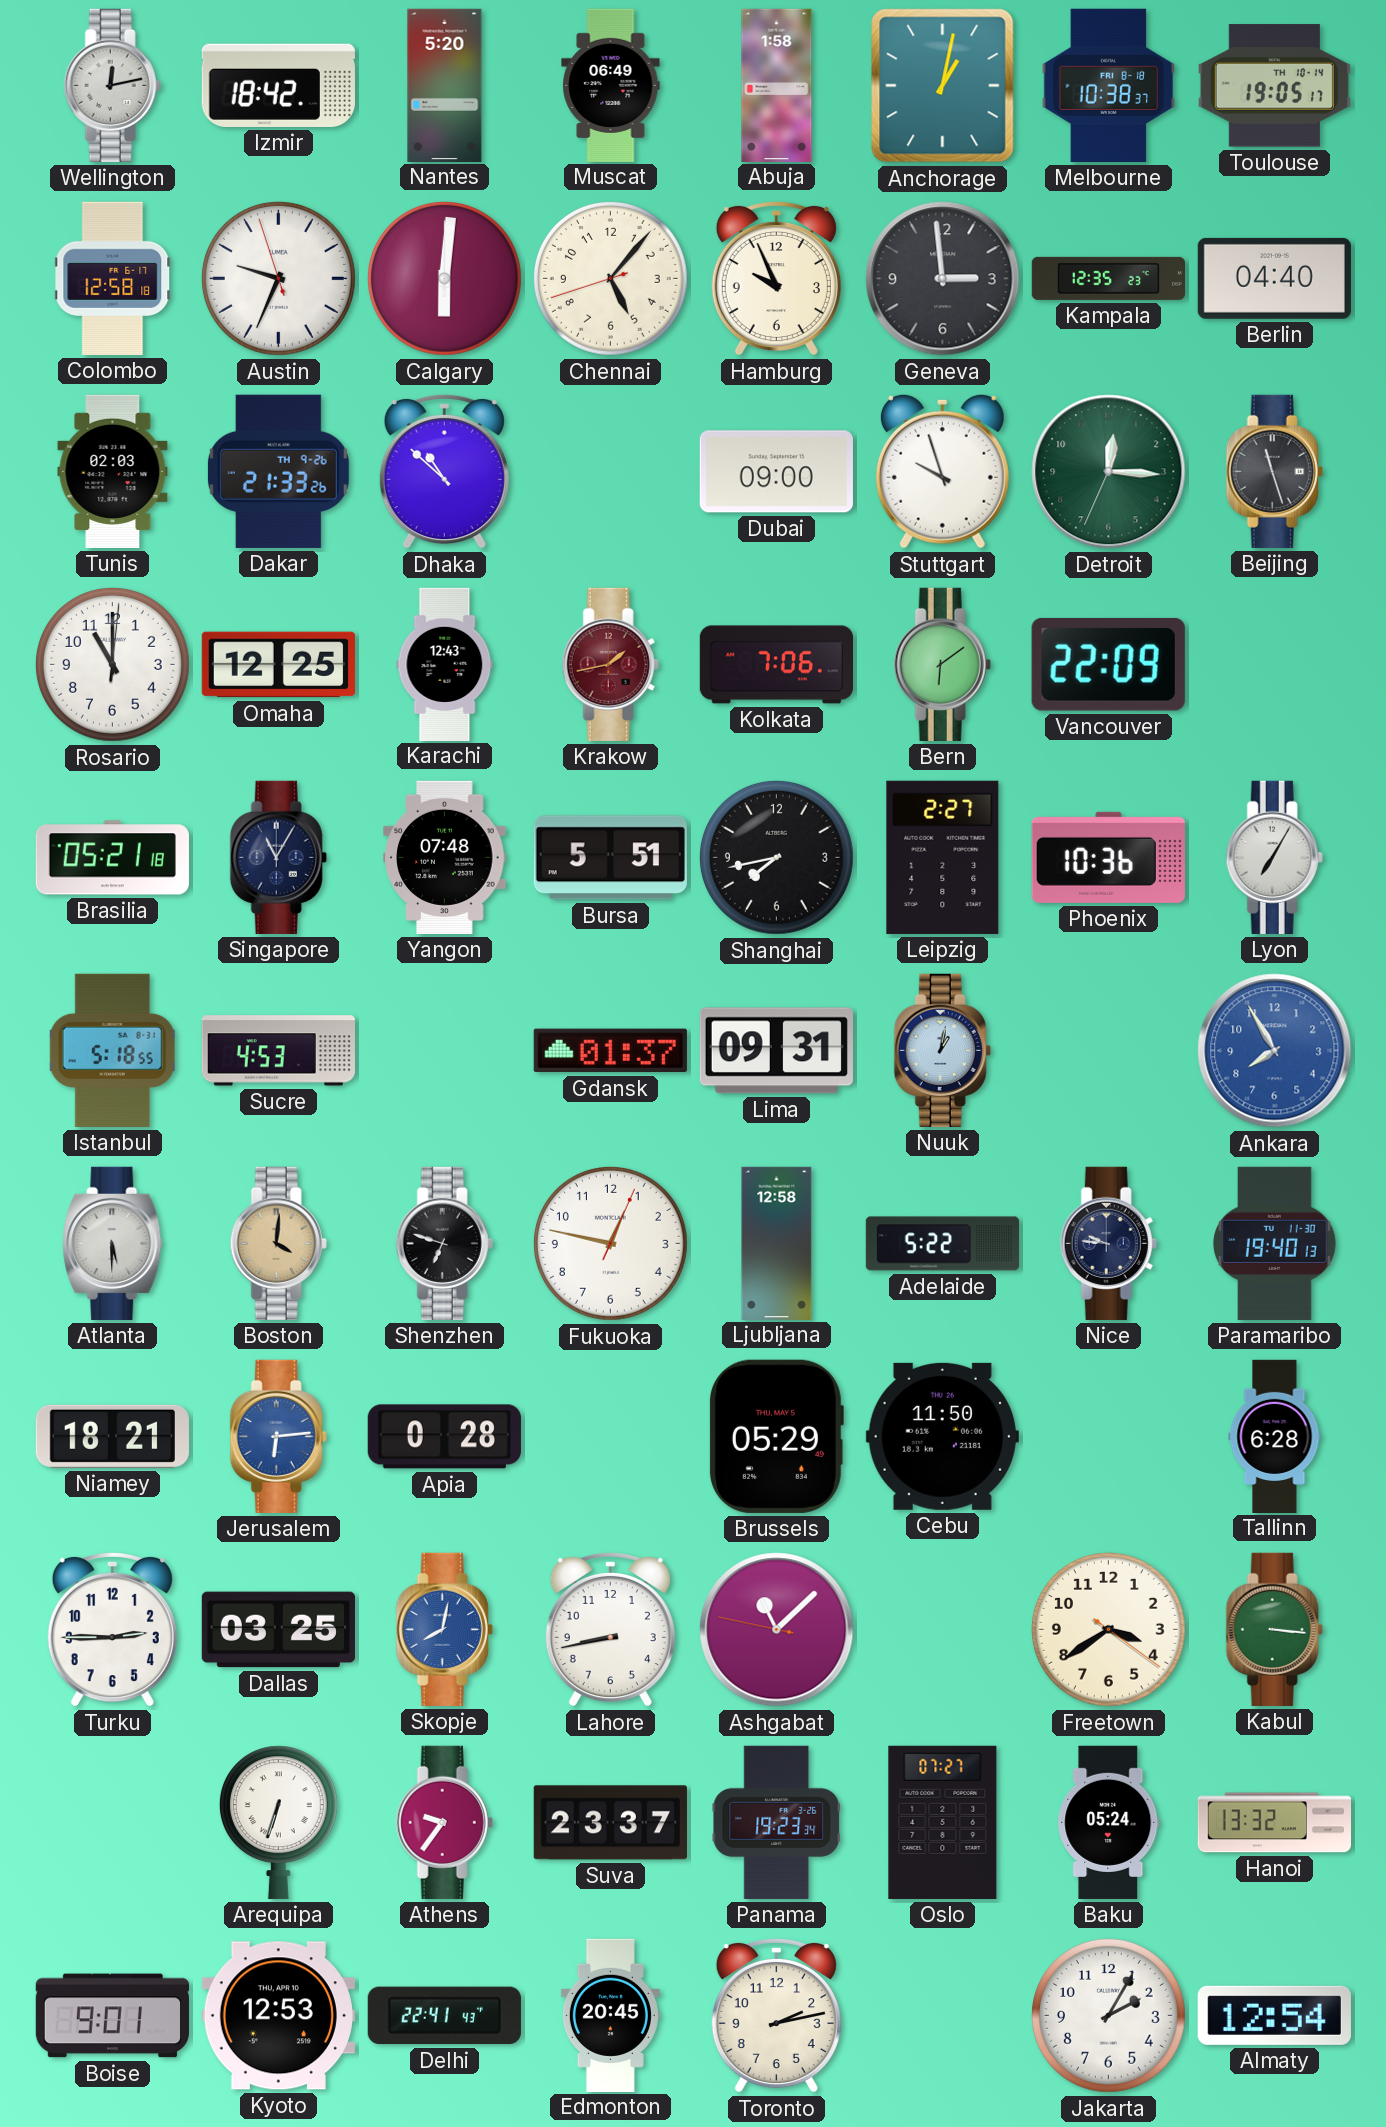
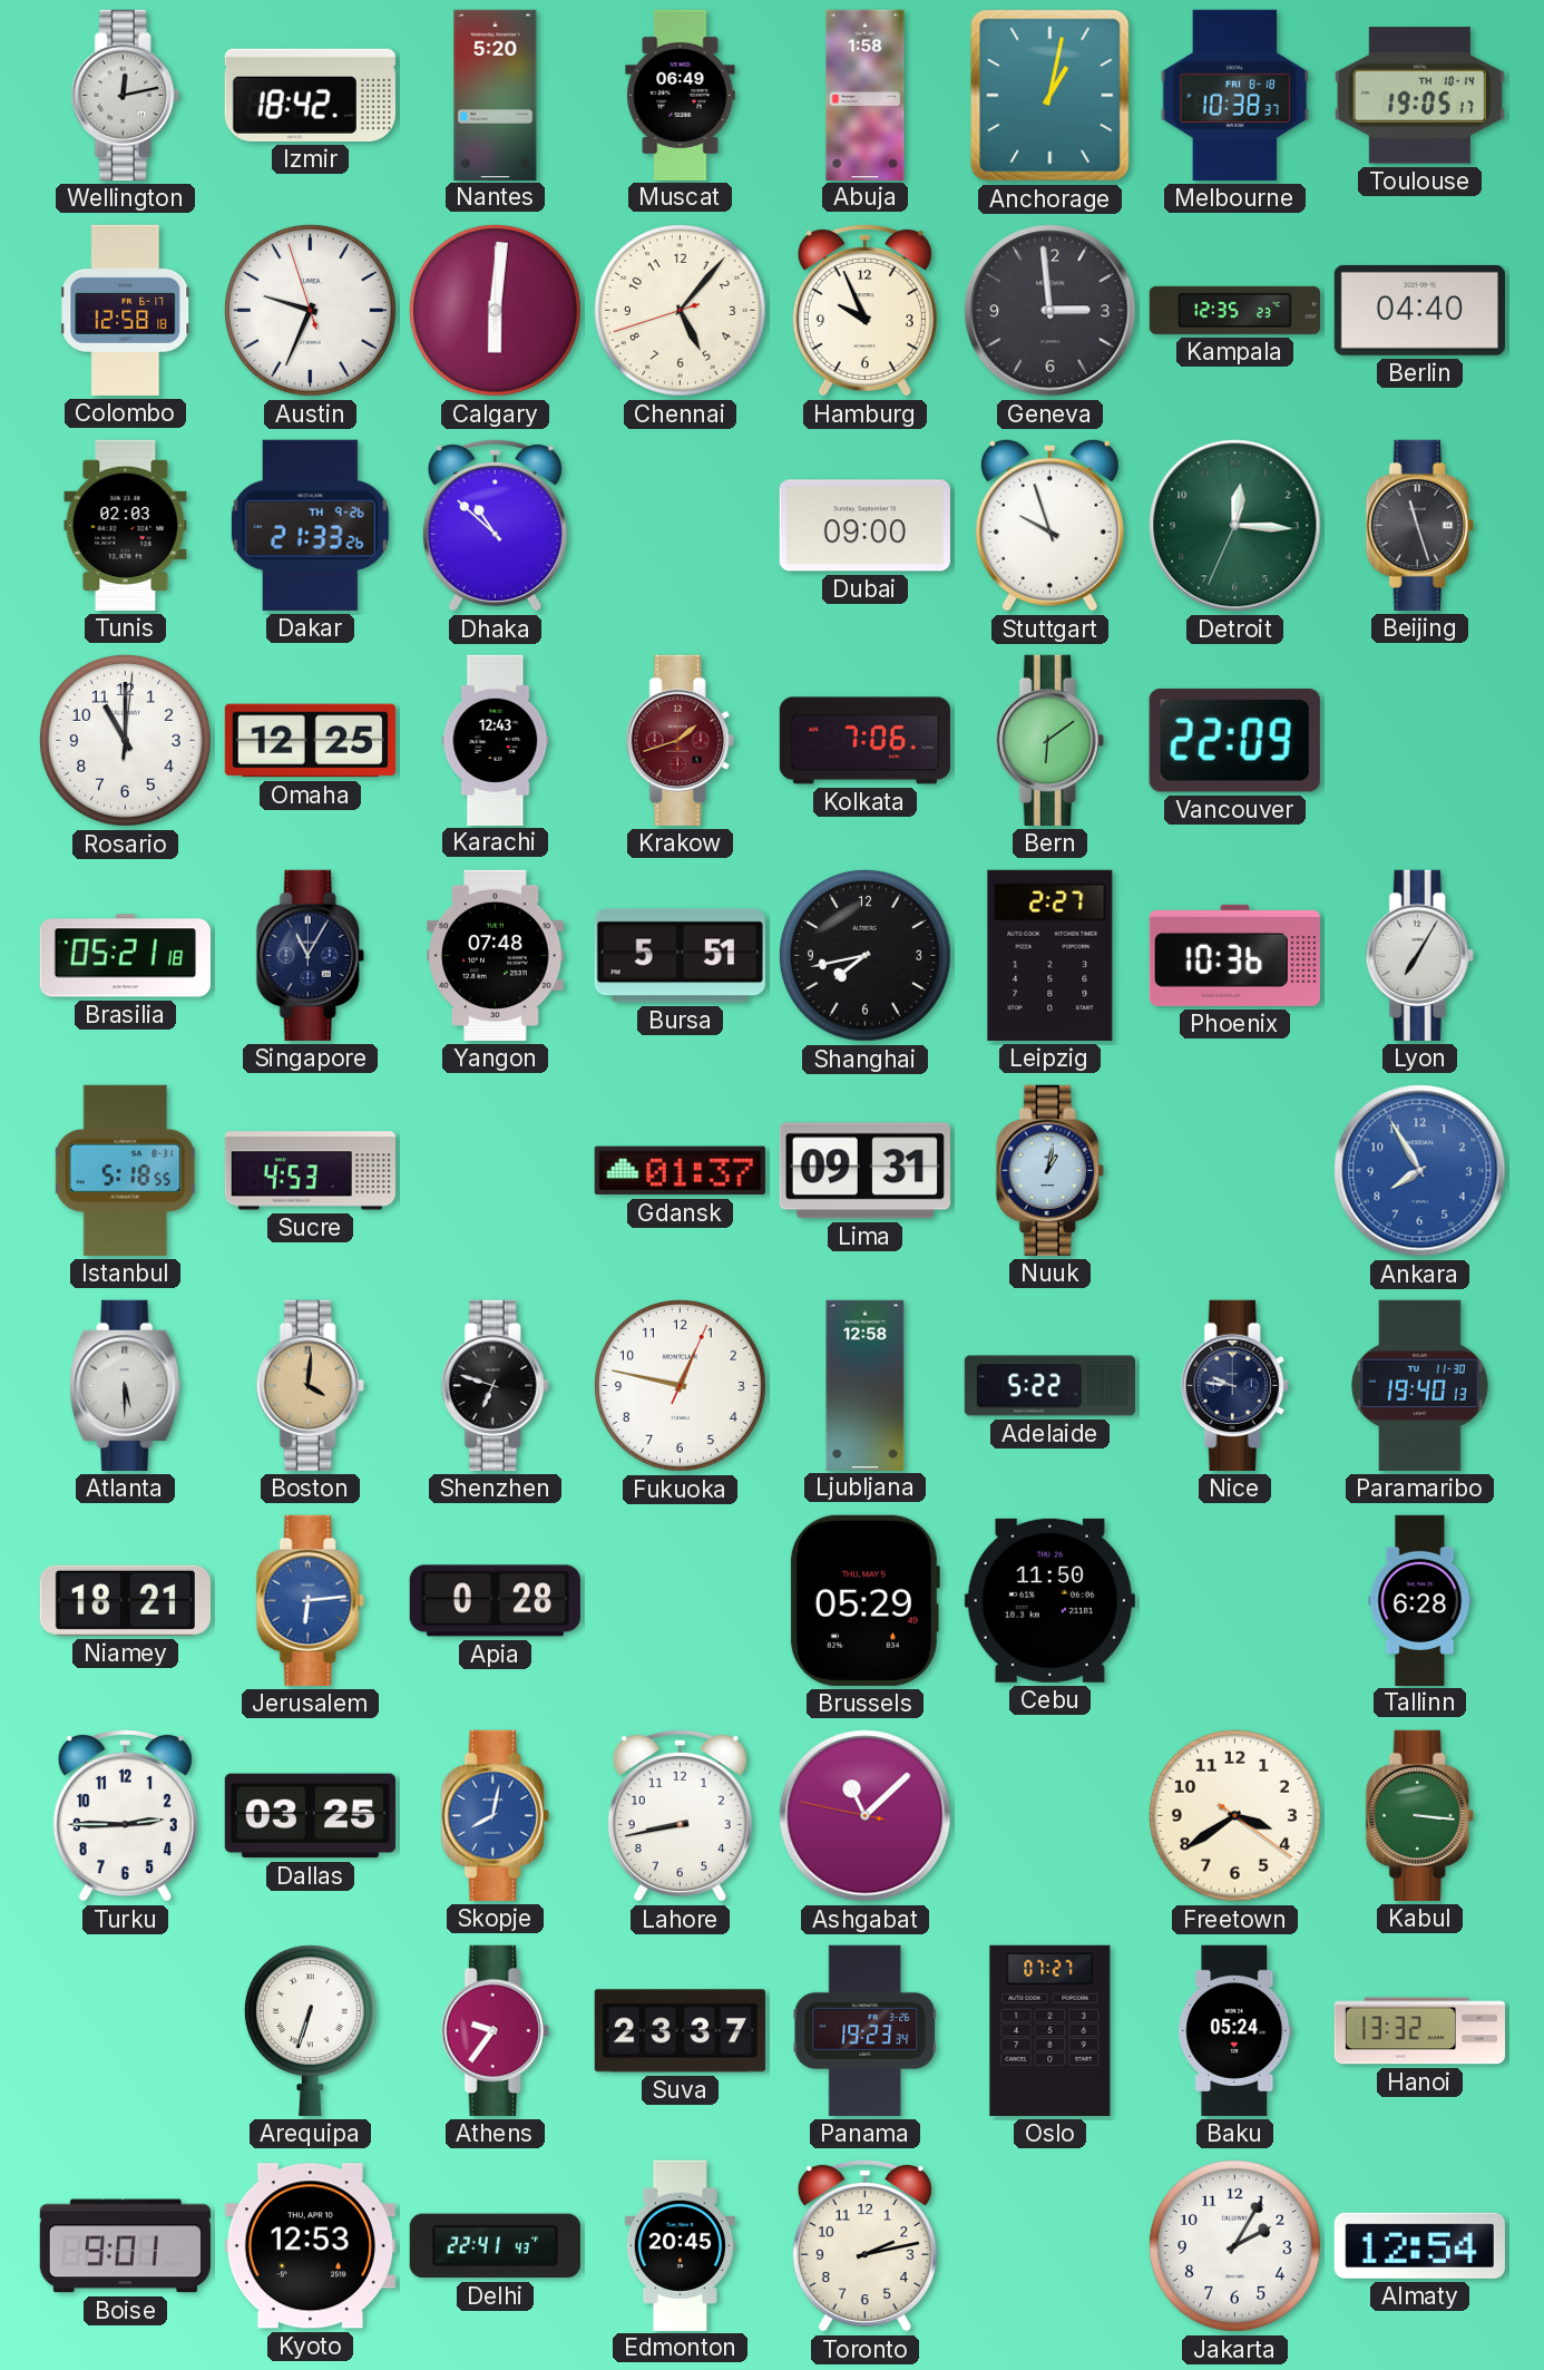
Krakow: 1:43 -> 1:42 (680, 740)
